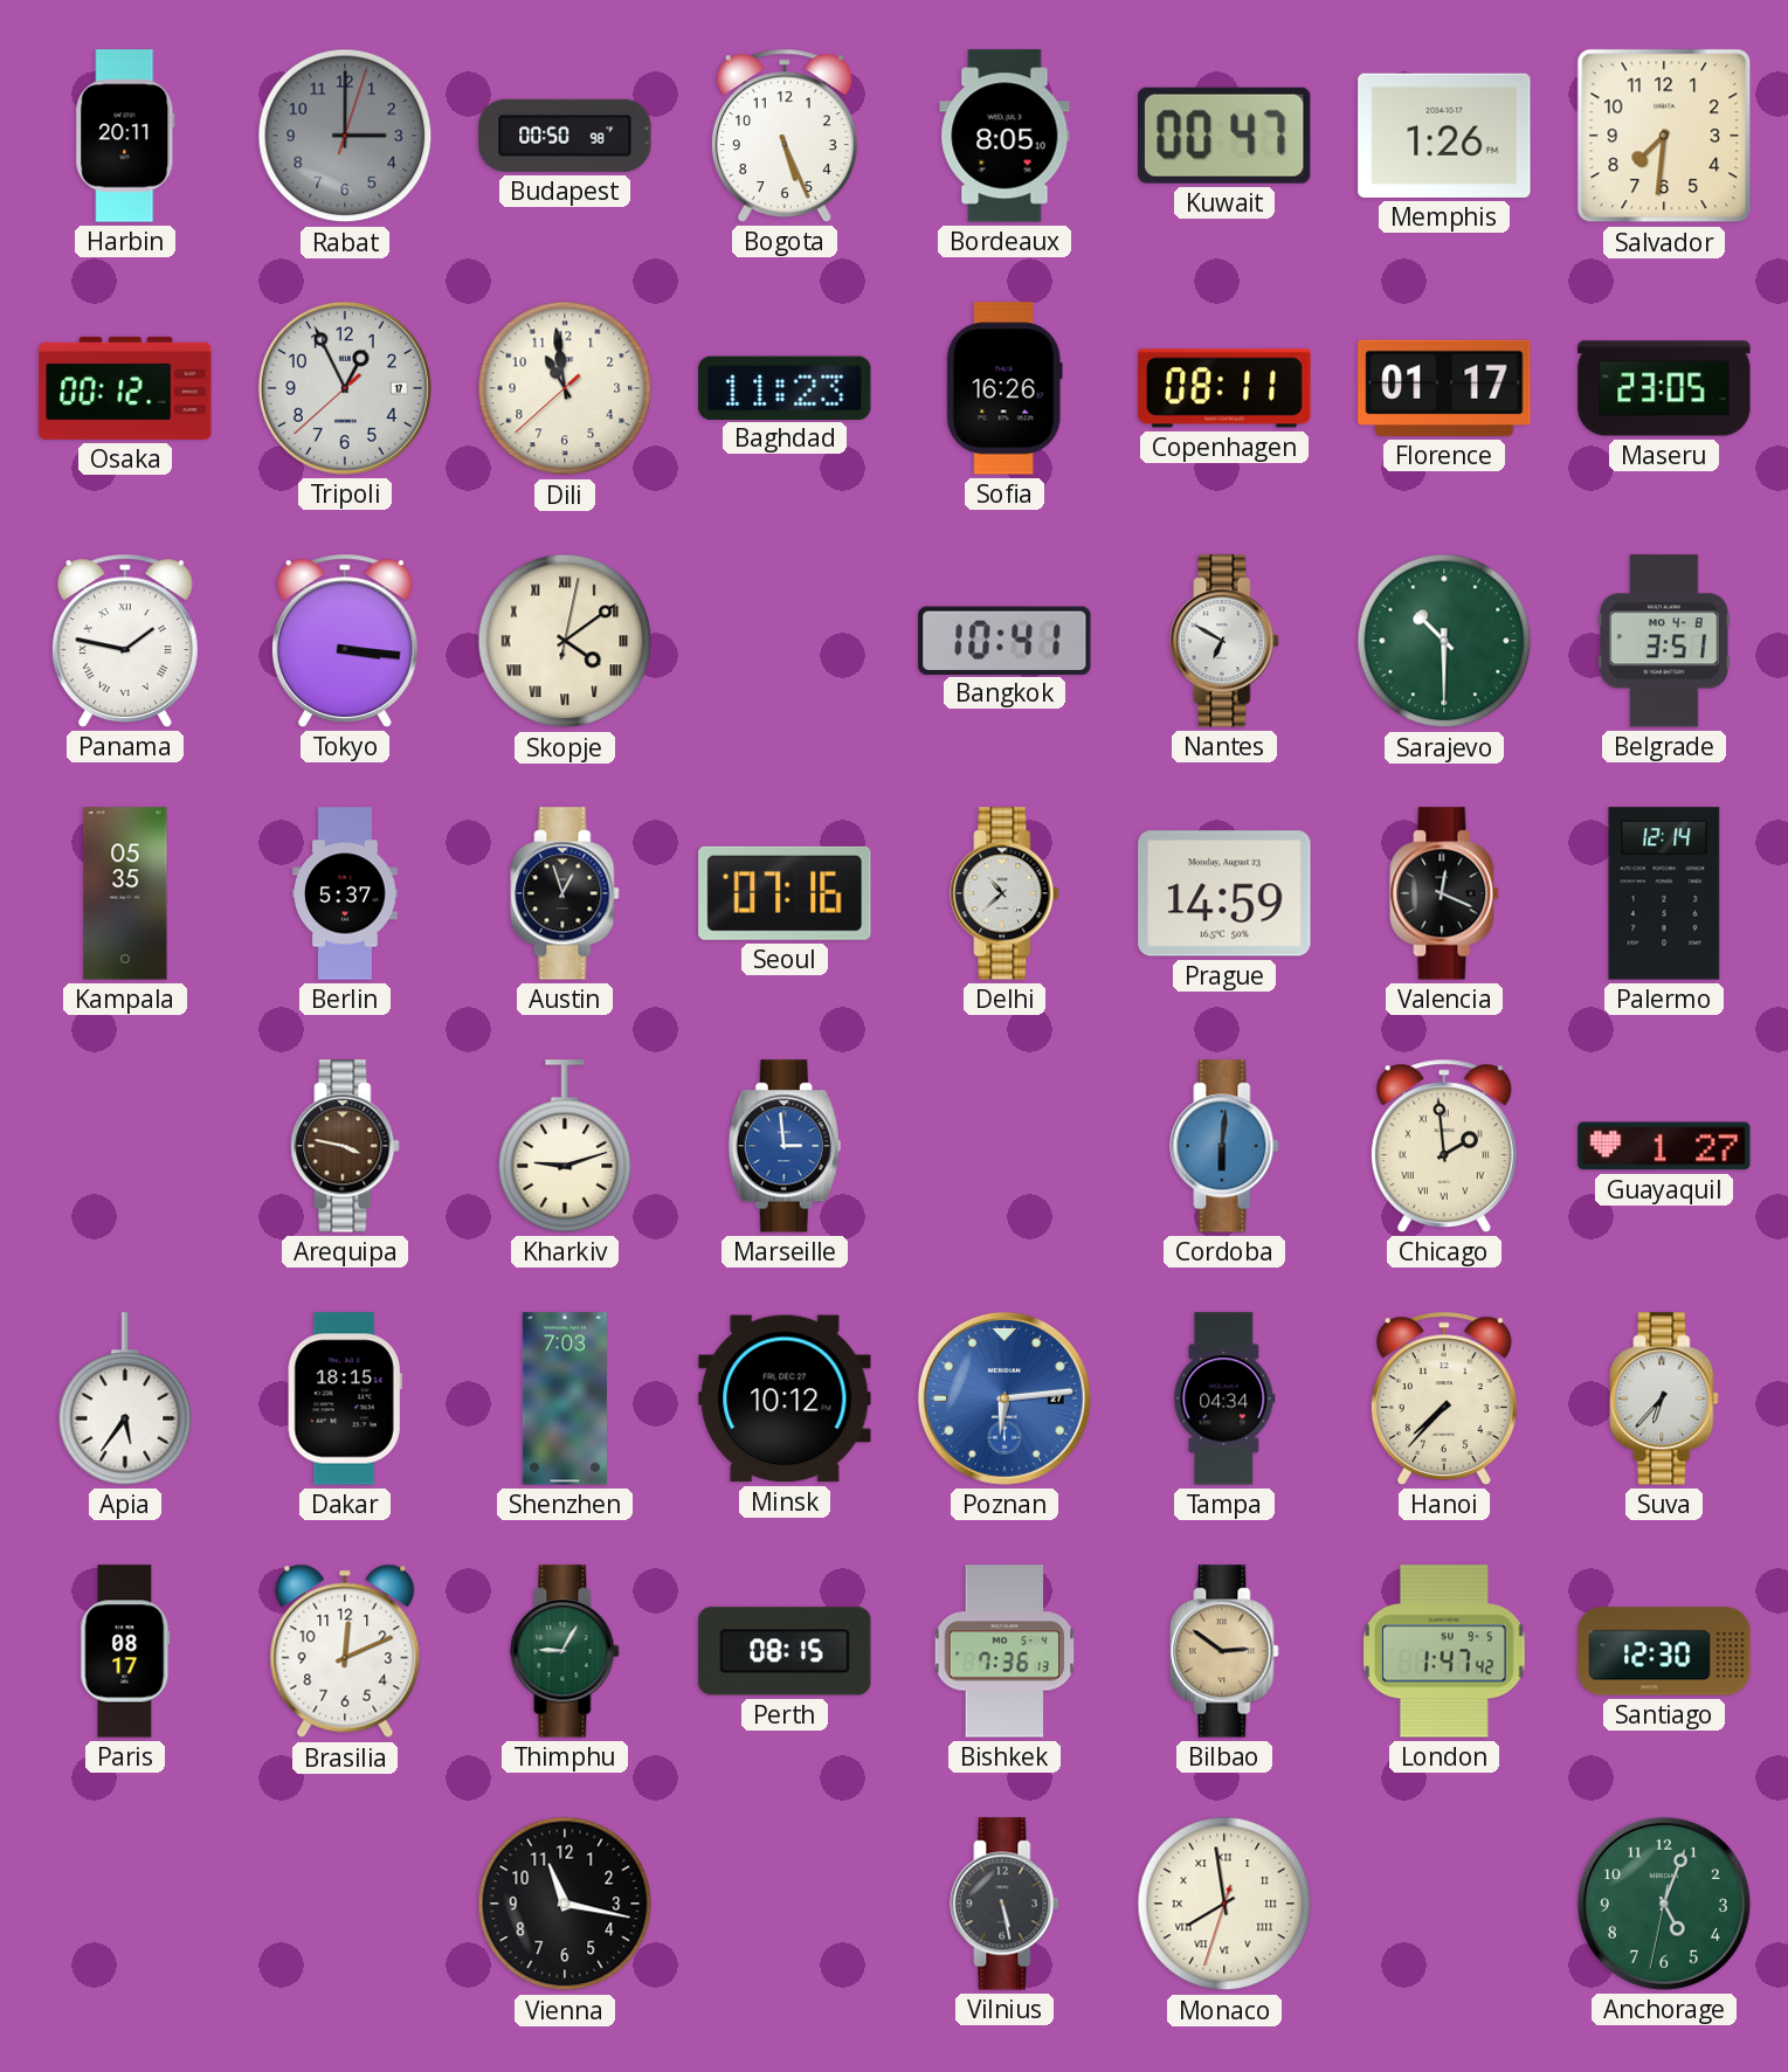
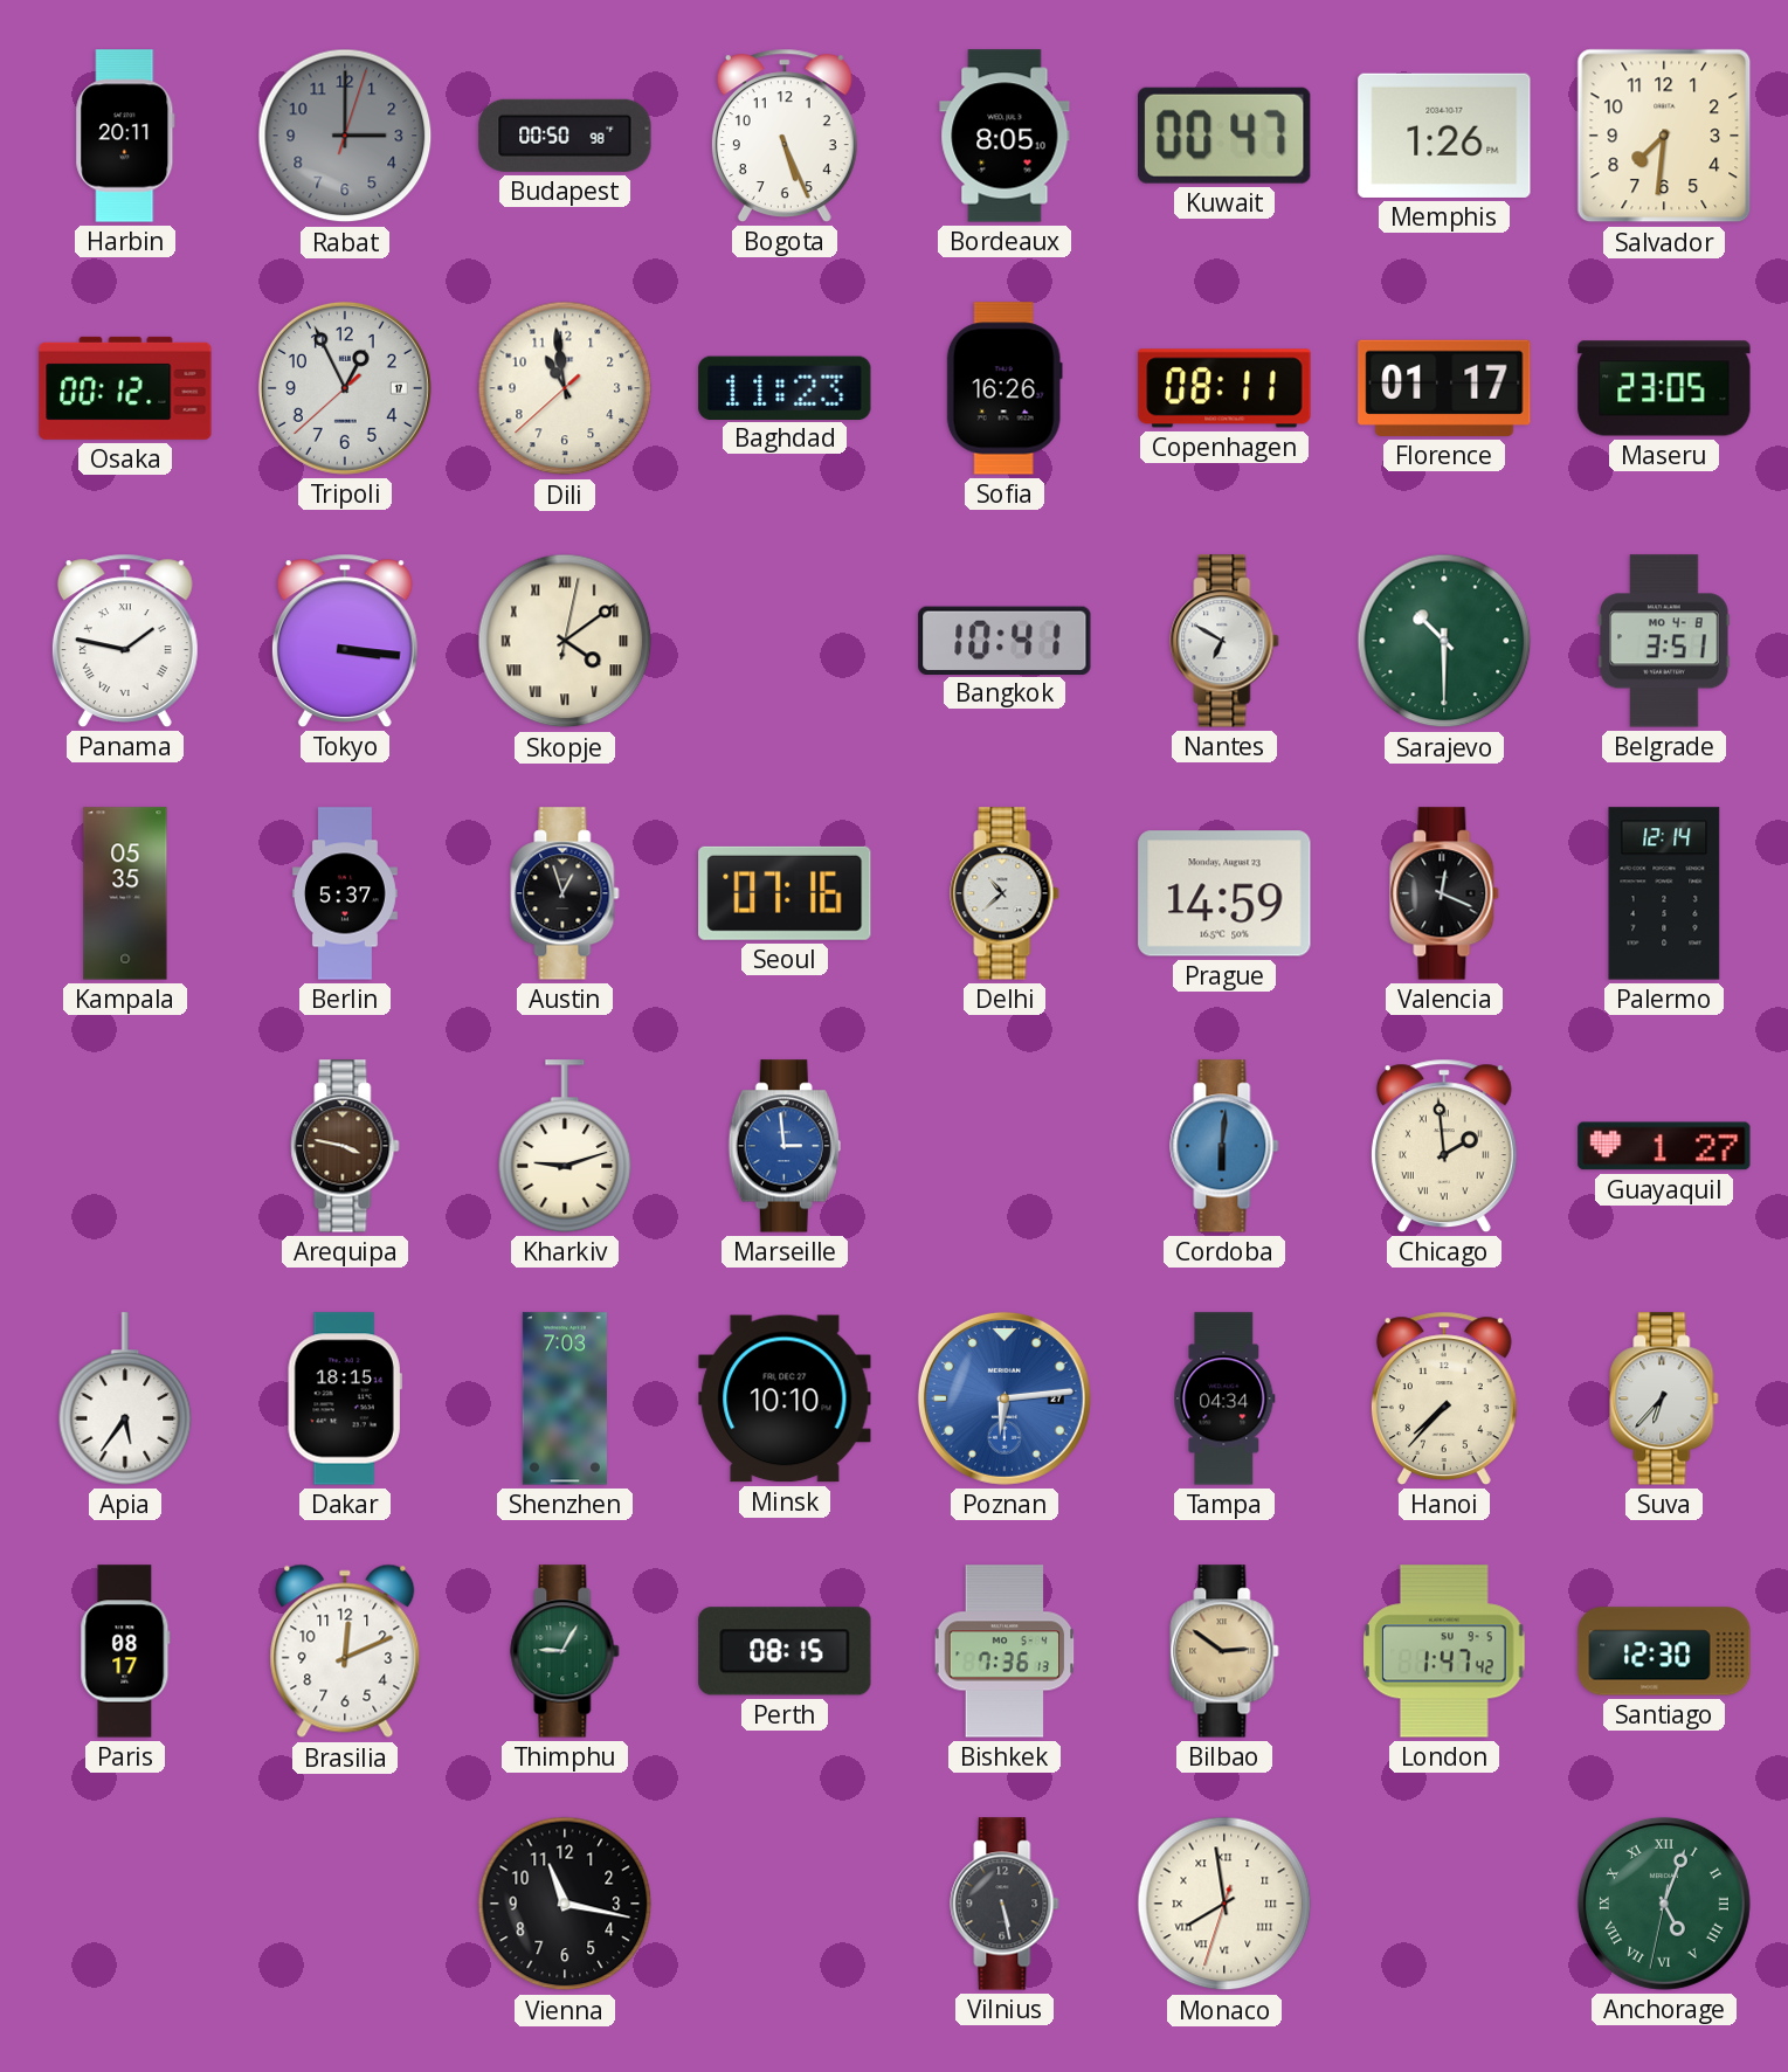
Minsk: 10:12 -> 10:10 (785, 1398)
Anchorage numerals: Arabic -> Roman (1664, 1904)
